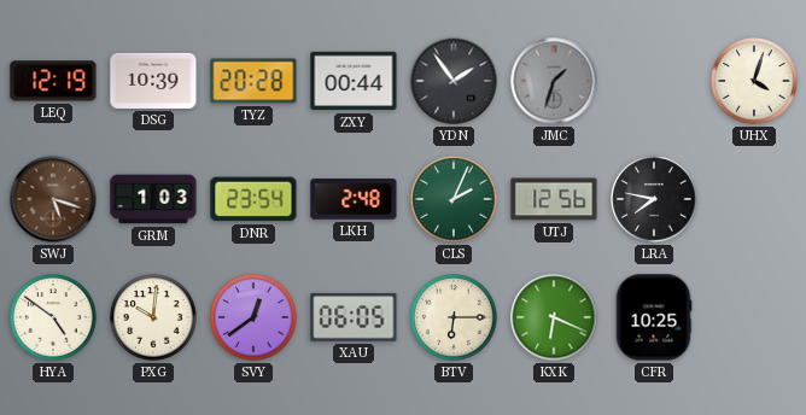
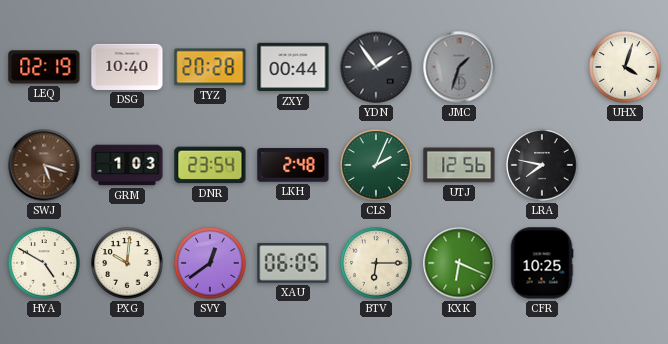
LEQ: 12:19 -> 02:19 (44, 67)
DSG: 10:39 -> 10:40 (127, 67)
HYA: 4:51 -> 4:50 (44, 263)
